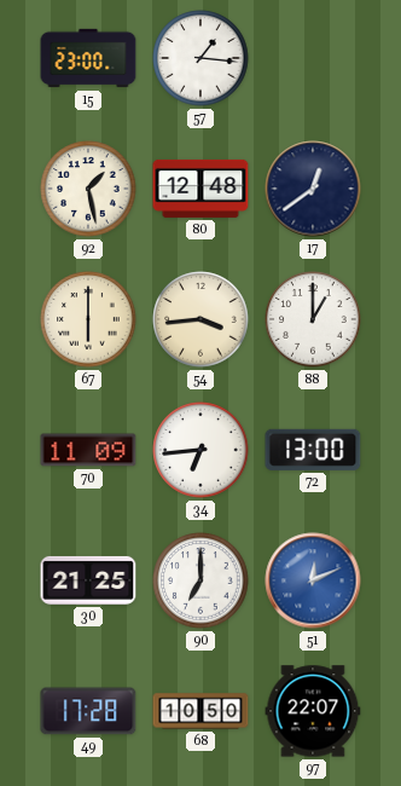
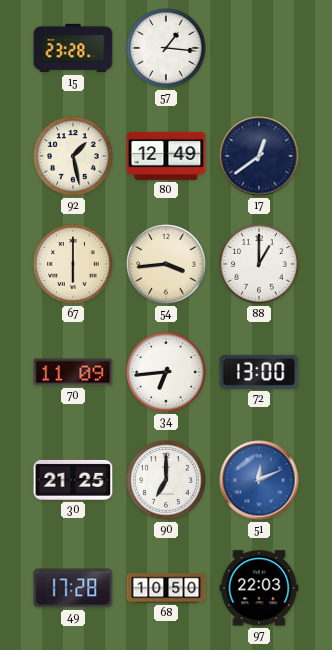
15: 23:00 -> 23:28 (73, 48)
80: 12:48 -> 12:49 (166, 156)
97: 22:07 -> 22:03 (259, 588)
